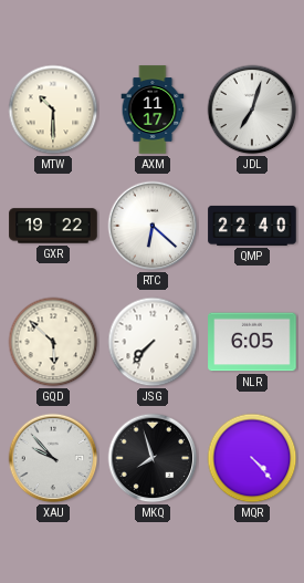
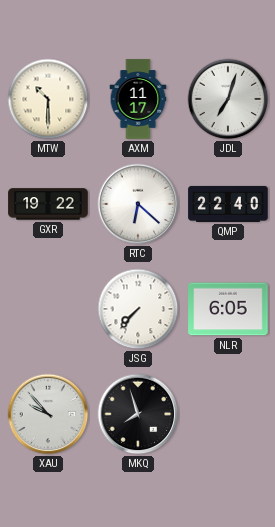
GQD: 5:52 -> none (53, 342)
MQR: 4:23 -> none (252, 458)
